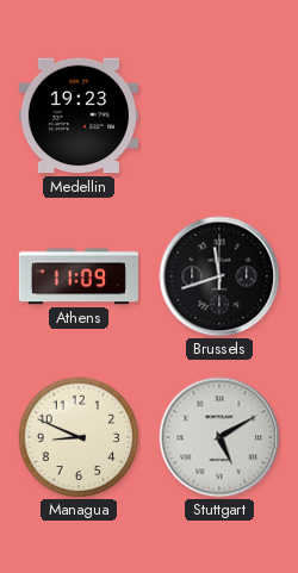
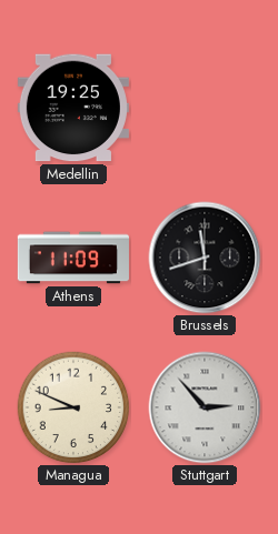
Medellin: 19:23 -> 19:25 (73, 108)
Stuttgart: 5:10 -> 2:53 (205, 407)
